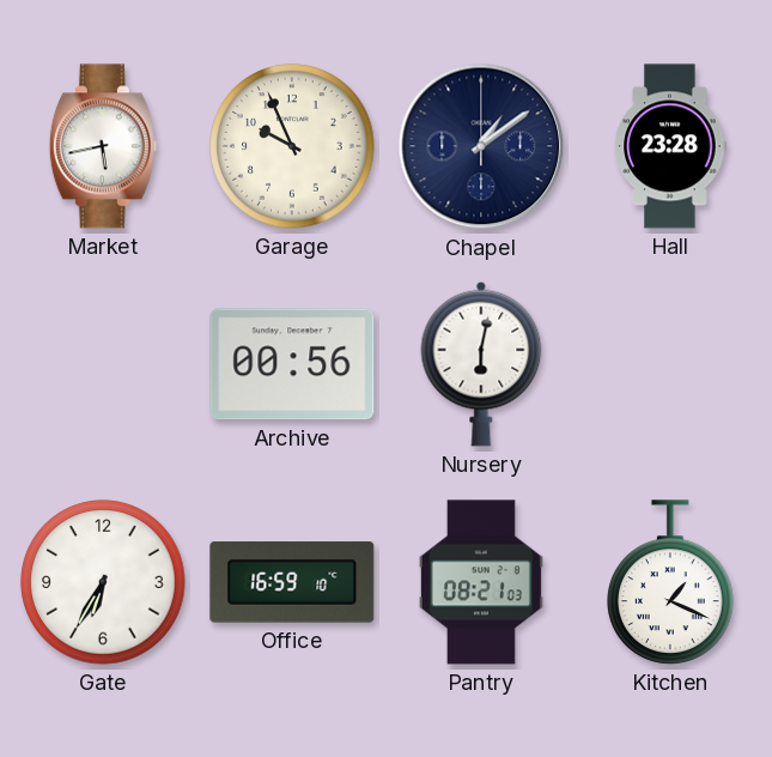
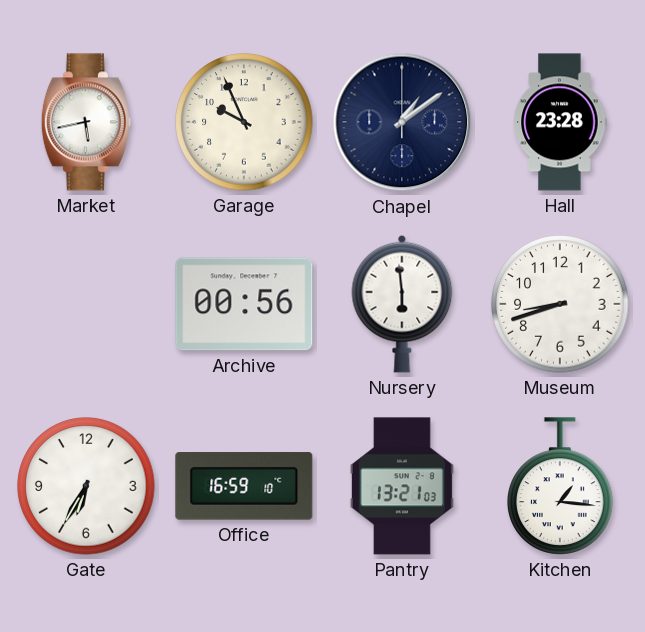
Nursery: 6:02 -> 5:59 (402, 304)
Museum: none -> 8:42 (560, 304)
Pantry: 08:21 -> 13:21 (402, 486)
Kitchen: 1:19 -> 1:16 (560, 486)
